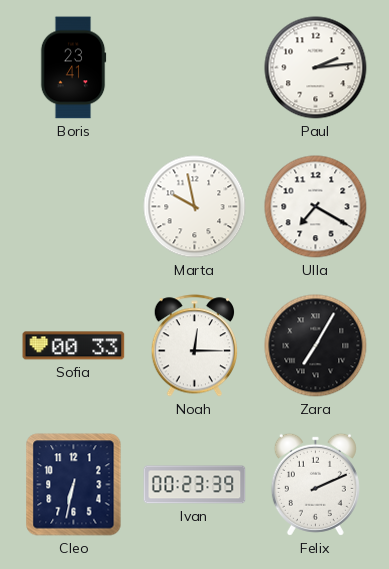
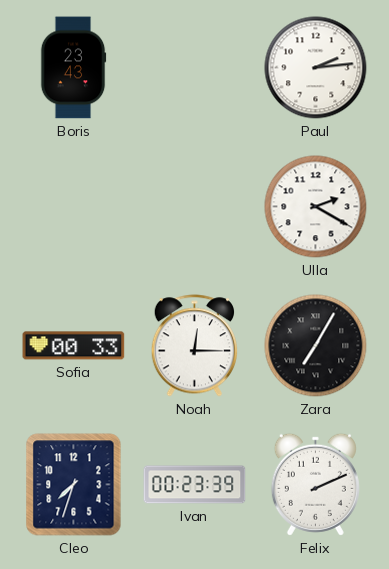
Boris: 23:41 -> 23:43 (73, 68)
Marta: 9:58 -> none (195, 207)
Ulla: 7:20 -> 2:20 (316, 207)
Cleo: 6:32 -> 7:33 (74, 485)
